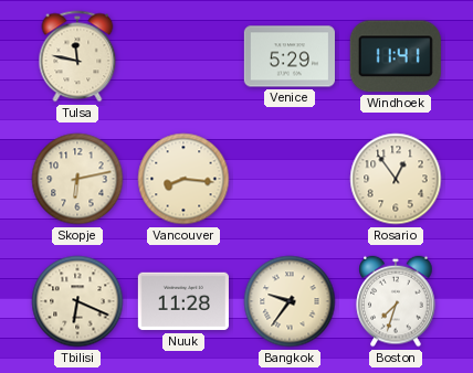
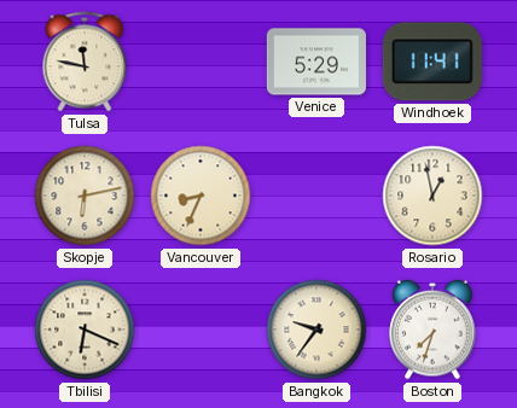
Vancouver: 8:16 -> 8:34 (201, 196)
Rosario: 12:54 -> 12:58 (432, 196)
Nuuk: 11:28 -> none (183, 301)
